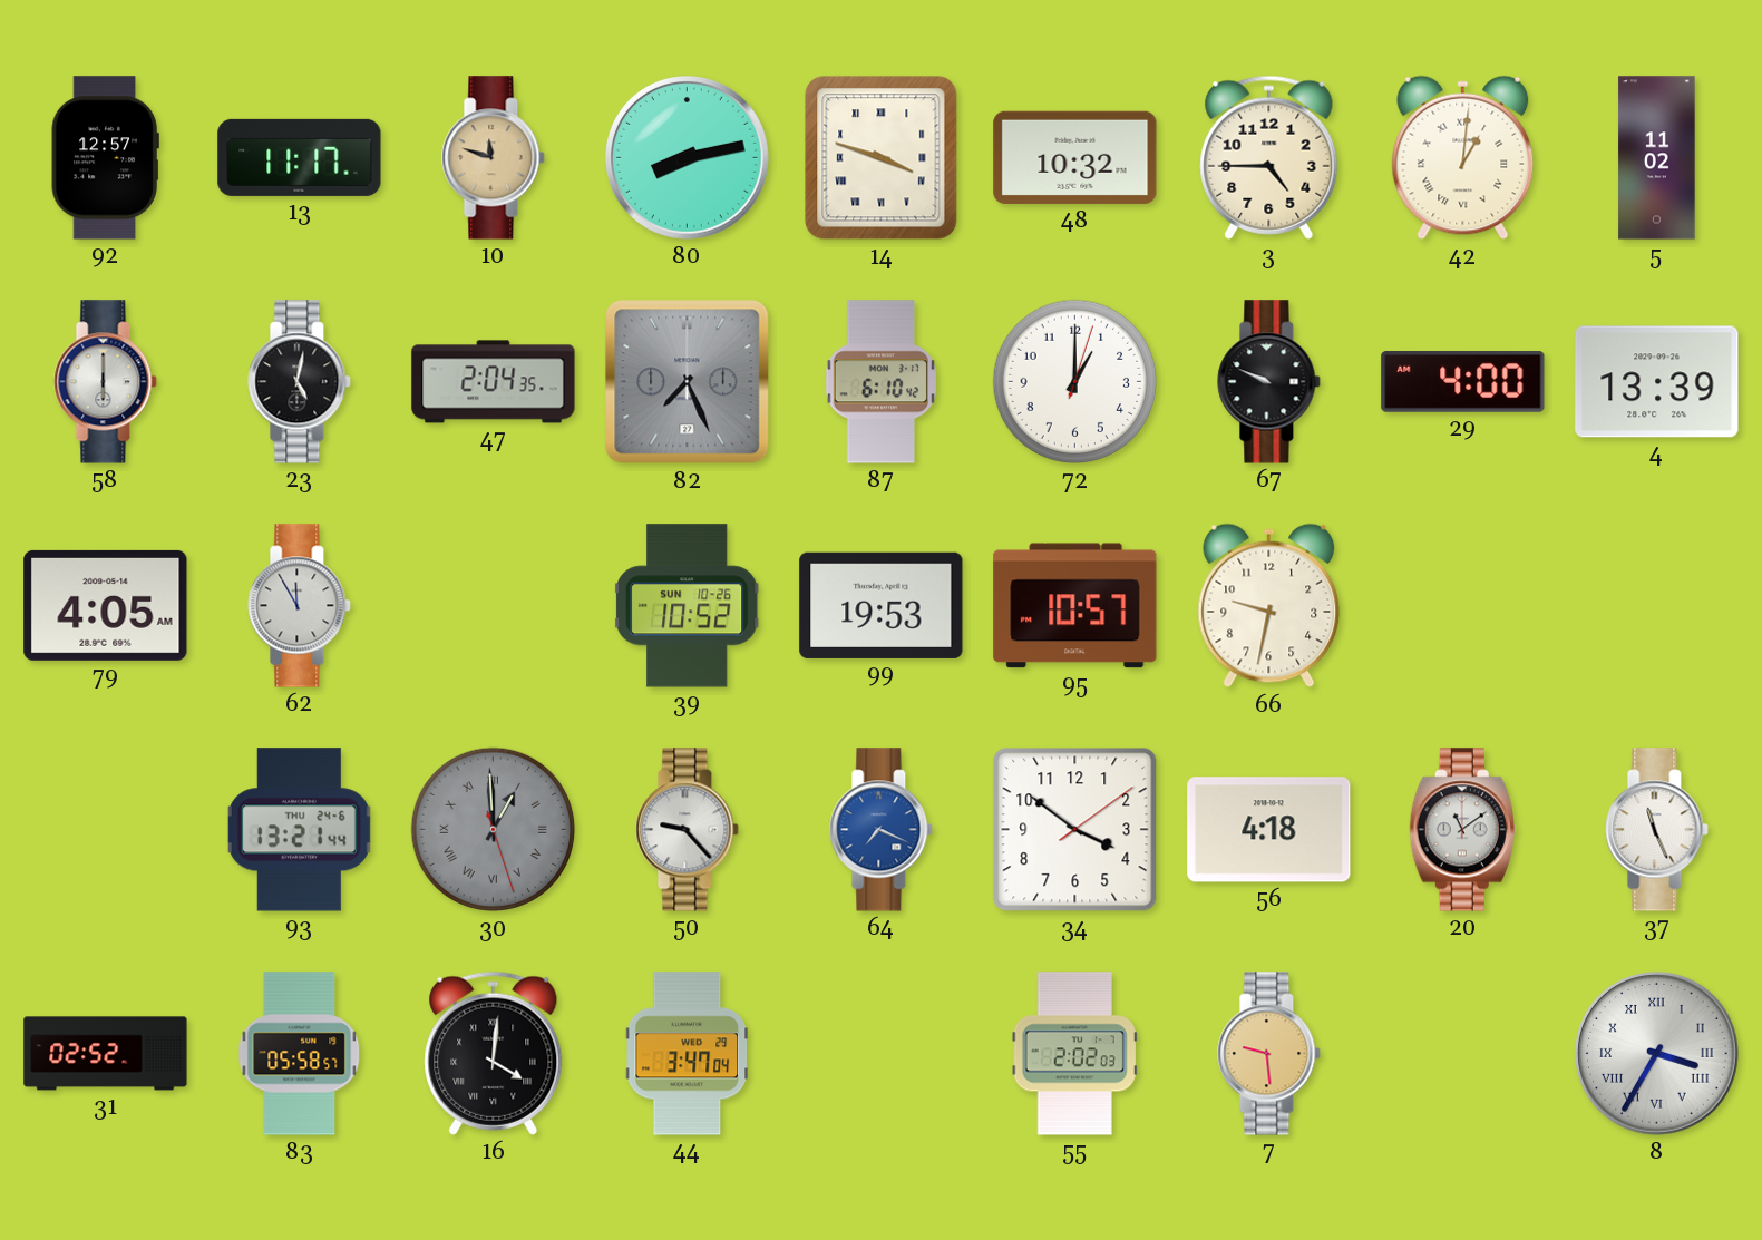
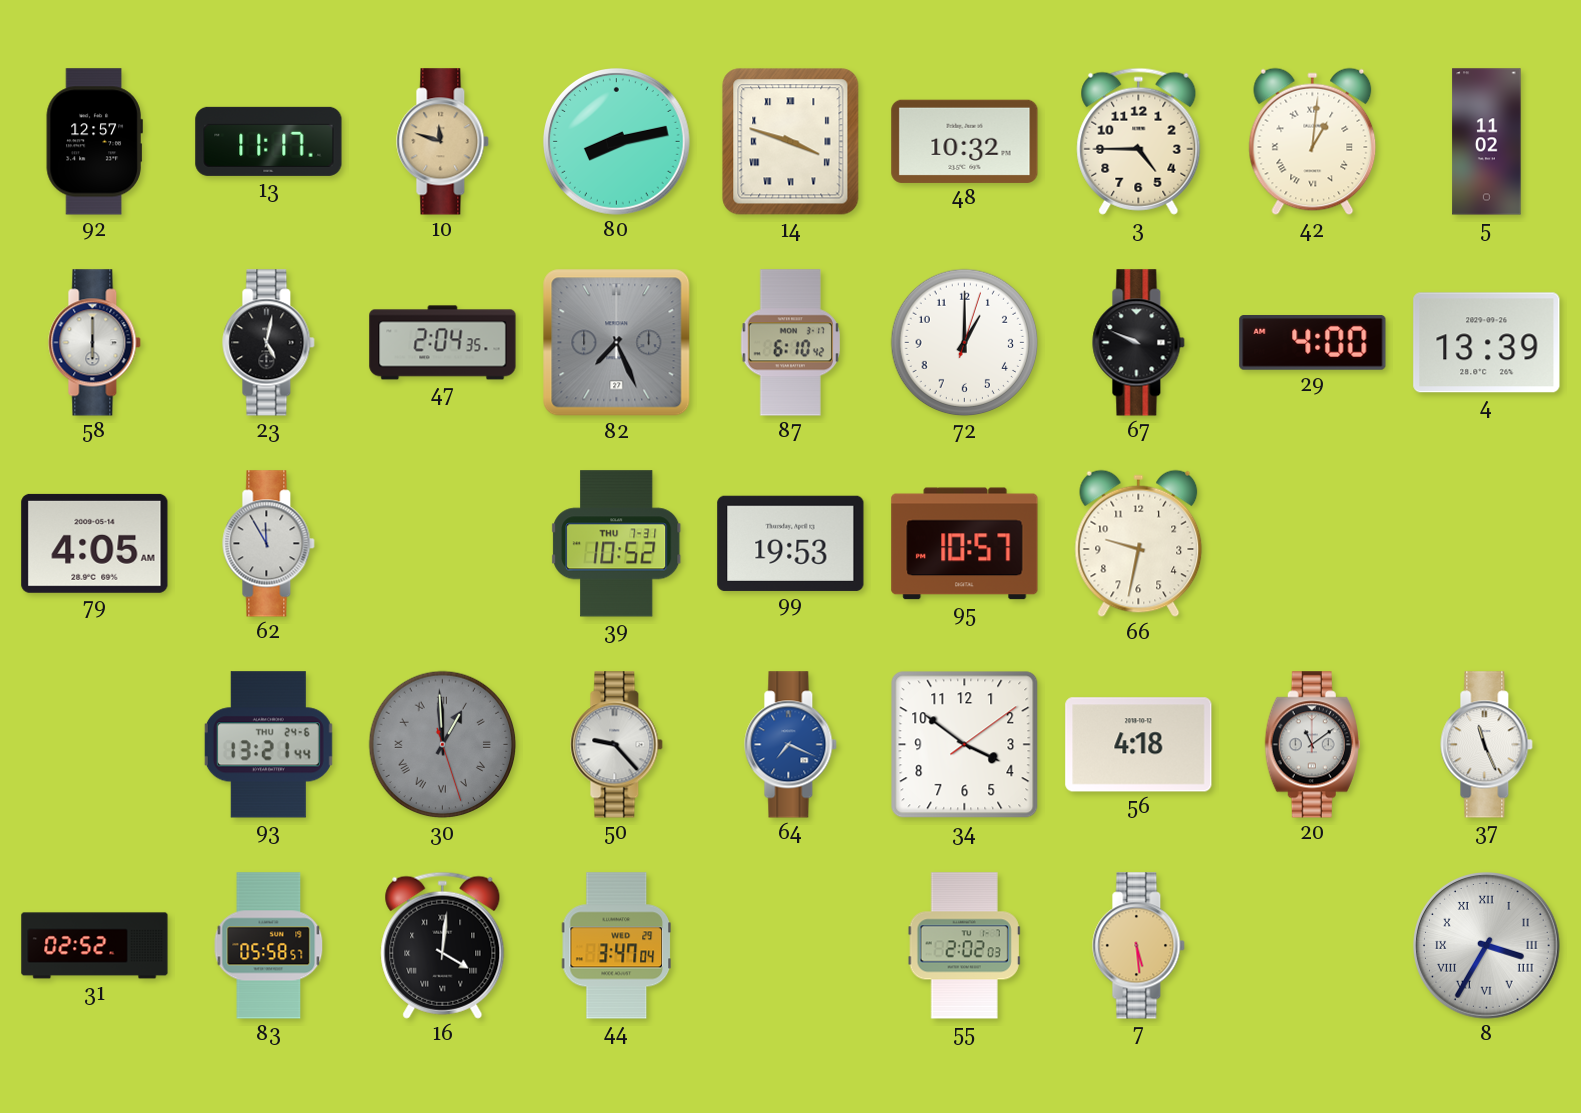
39 date: SUN 10-26 -> THU 7-31 (617, 544)
7: 9:29 -> 5:29 (1139, 946)
